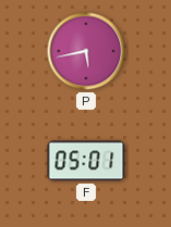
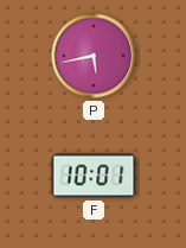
F: 05:01 -> 10:01 (94, 176)
